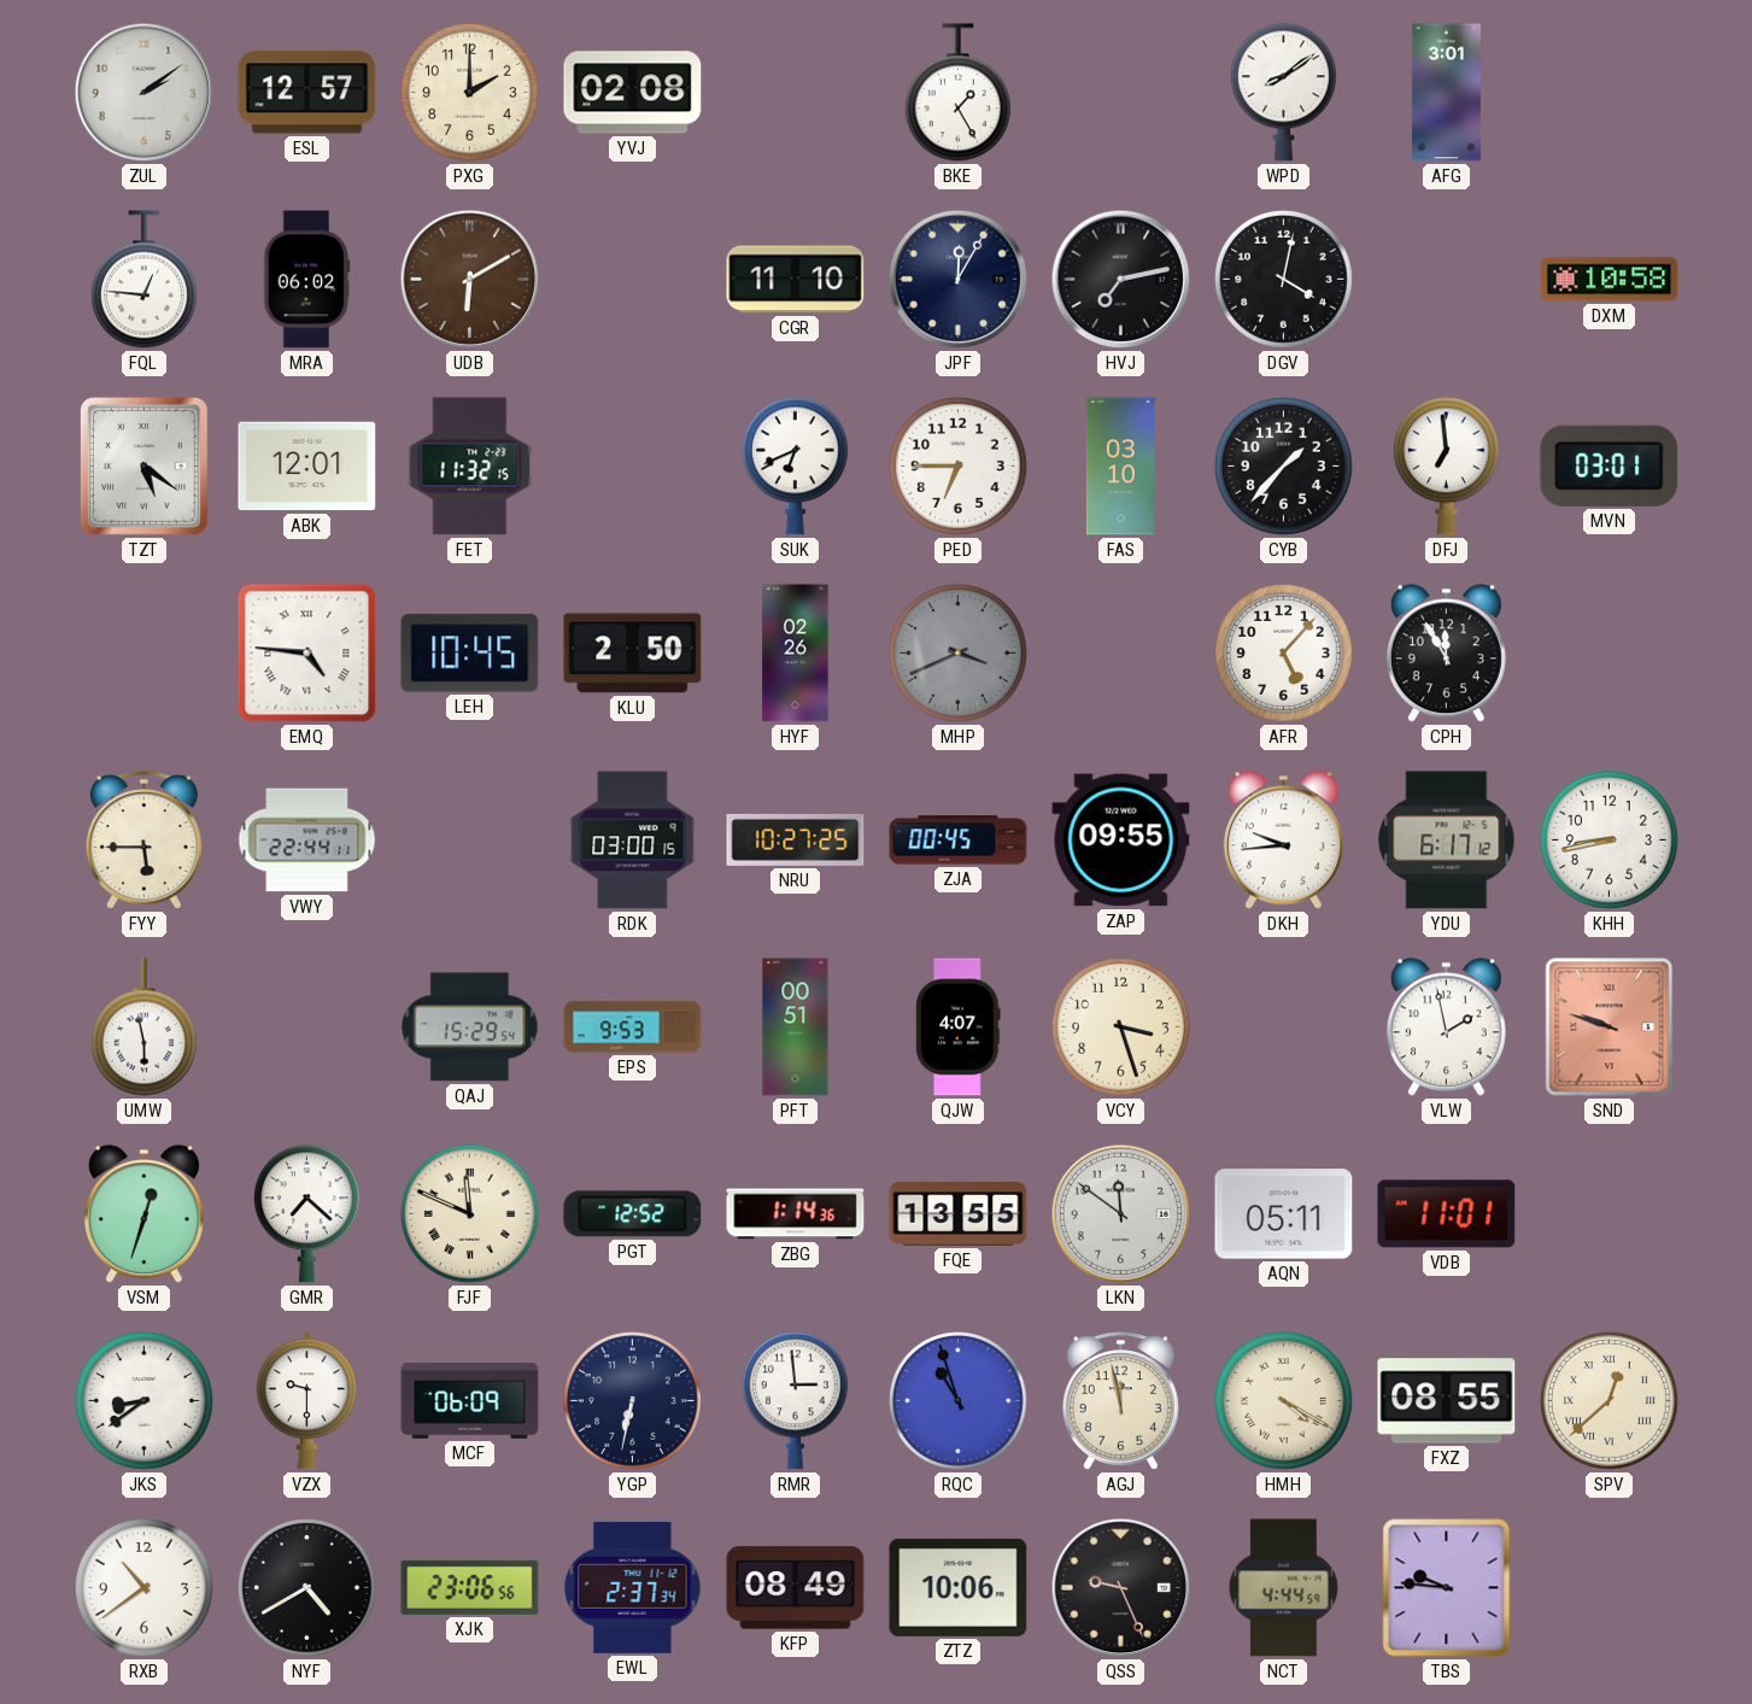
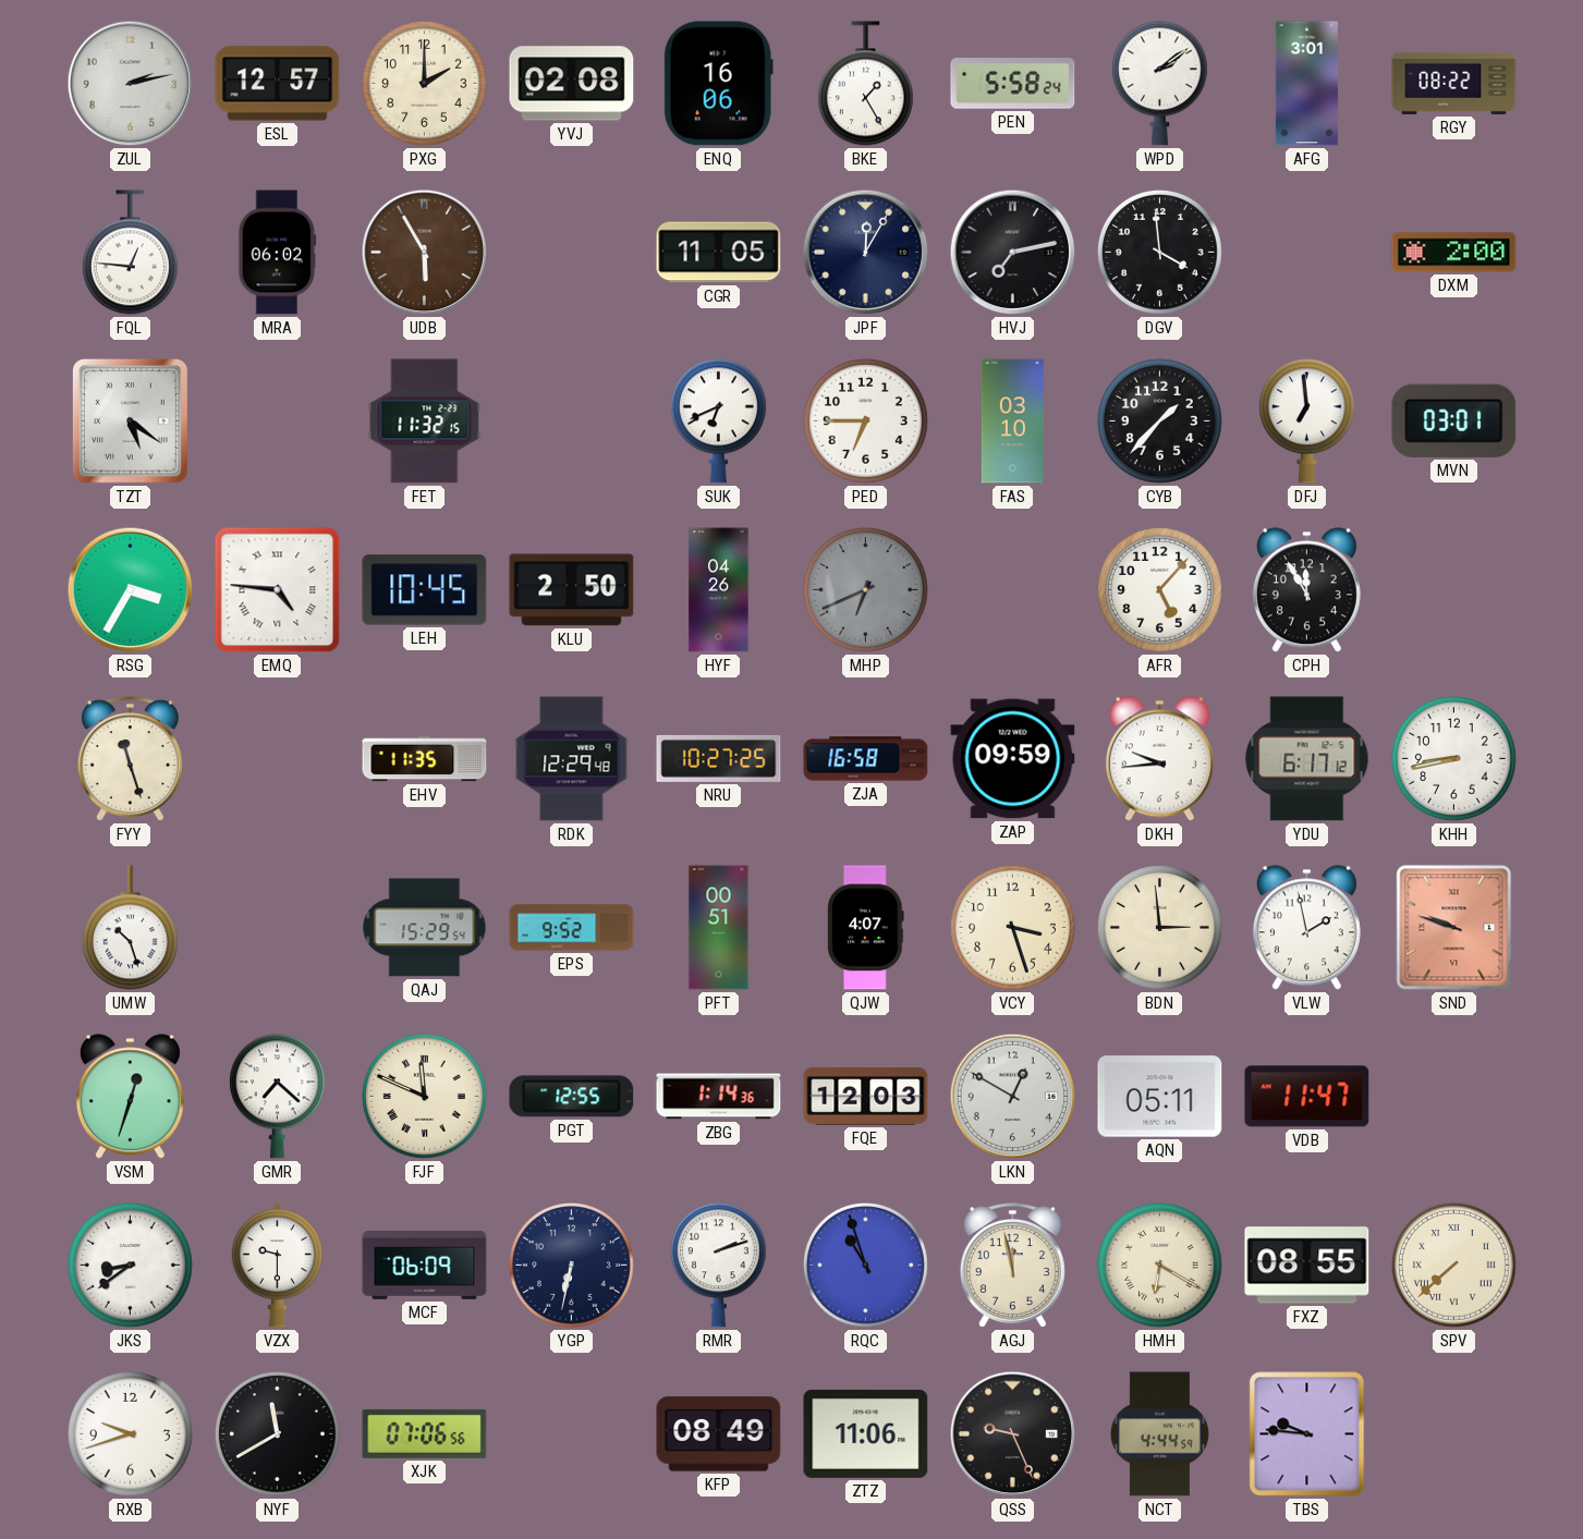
ZUL: 2:09 -> 2:13 (131, 84)
ENQ: none -> 16:06 (718, 84)
PEN: none -> 5:58 (1013, 84)
WPD: 8:09 -> 2:09 (1159, 84)
RGY: none -> 08:22 (1454, 83)
UDB: 6:10 -> 5:55 (425, 253)
CGR: 11:10 -> 11:05 (719, 253)
DGV: 4:02 -> 3:59 (1159, 252)
DXM: 10:58 -> 2:00 (1454, 253)
ABK: 12:01 -> none (307, 467)
RSG: none -> 3:35 (131, 590)
HYF: 02:26 -> 04:26 (719, 590)
MHP: 3:41 -> 6:41 (865, 589)
FYY: 5:45 -> 11:27 (130, 759)
VWY: 22:44 -> none (307, 841)
EHV: none -> 11:35 (425, 759)
RDK: 03:00 -> 12:29 (572, 759)
ZJA: 00:45 -> 16:58 (866, 759)
ZAP: 09:55 -> 09:59 (1013, 759)
UMW: 5:58 -> 10:27 (130, 928)
EPS: 9:53 -> 9:52 (572, 928)
BDN: none -> 2:59 (1159, 927)
PGT: 12:52 -> 12:55 (572, 1097)
FQE: 13:55 -> 12:03 (866, 1097)
LKN: 11:51 -> 12:50 (1013, 1097)
VDB: 11:01 -> 11:47 (1307, 1097)
RMR: 2:59 -> 2:12 (718, 1266)
HMH: 4:20 -> 6:20 (1159, 1265)
SPV: 12:38 -> 7:38 (1453, 1265)
RXB: 10:39 -> 9:42 (130, 1433)
NYF: 4:40 -> 11:40 (277, 1433)
XJK: 23:06 -> 07:06 (425, 1433)
EWL: 2:37 -> none (633, 1587)
ZTZ: 10:06 -> 11:06 (866, 1433)
